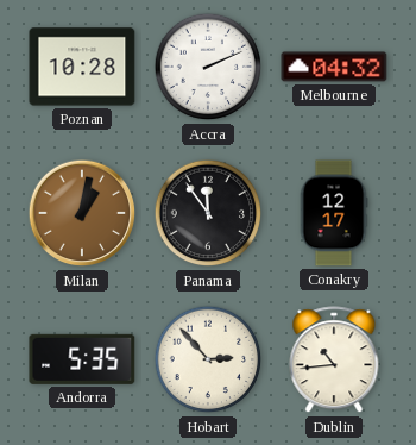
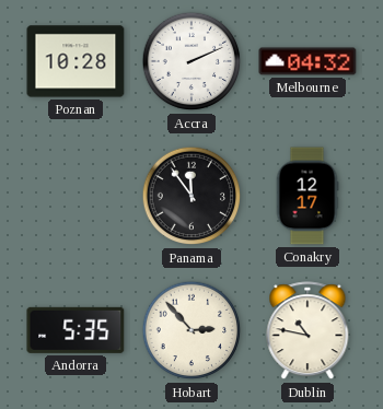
Milan: 1:02 -> none (82, 213)
Dublin: 10:44 -> 10:47 (307, 331)
